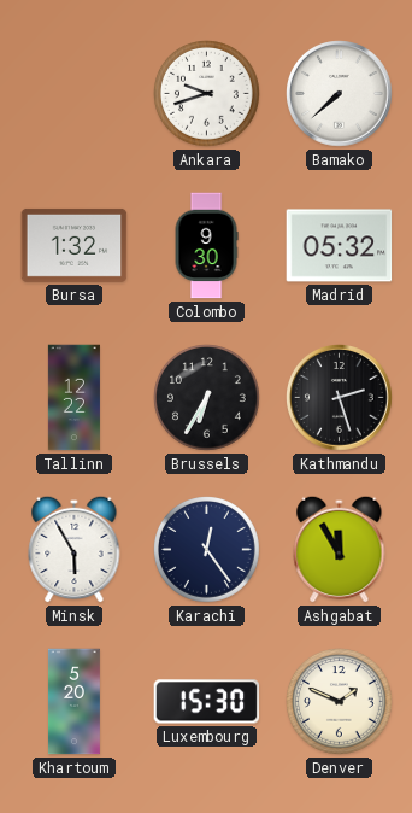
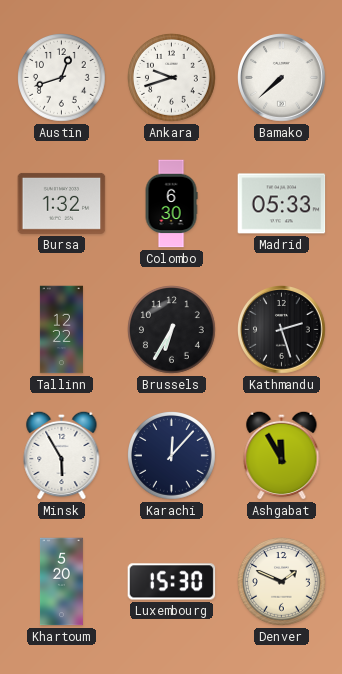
Austin: none -> 12:42 (62, 78)
Colombo: 9:30 -> 6:30 (171, 204)
Madrid: 05:32 -> 05:33 (282, 204)
Karachi: 12:24 -> 12:07 (172, 456)
